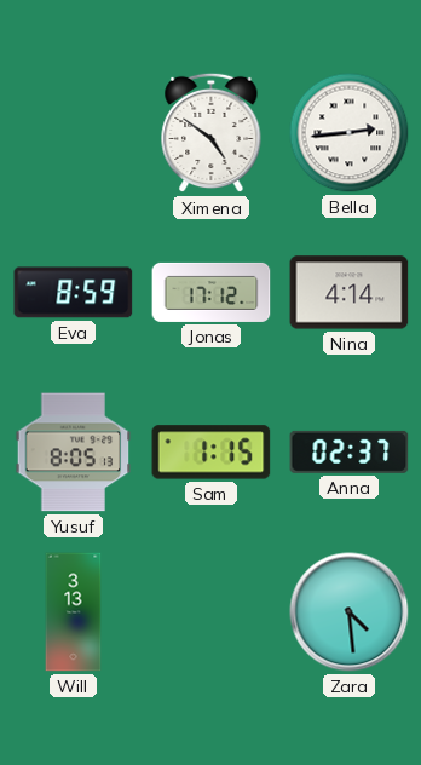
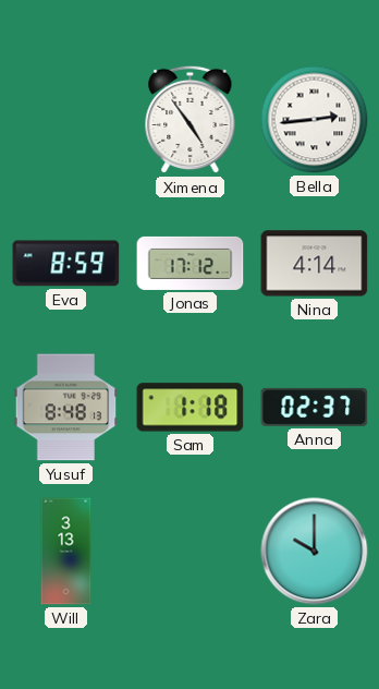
Ximena: 4:51 -> 4:54 (191, 120)
Yusuf: 8:05 -> 8:48 (66, 408)
Sam: 1:15 -> 1:18 (191, 408)
Zara: 4:29 -> 10:00 (315, 552)
